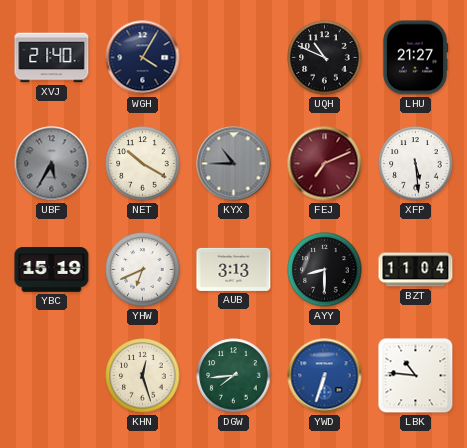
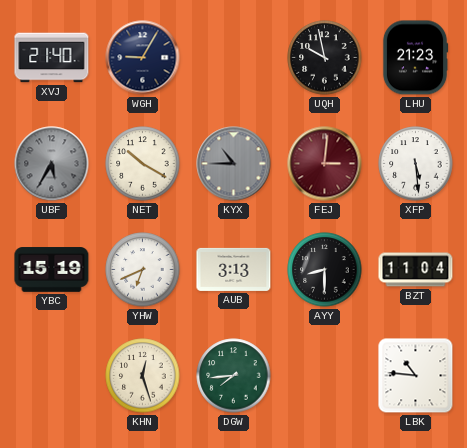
WGH: 4:05 -> 9:05 (143, 58)
UQH: 10:49 -> 9:58 (325, 58)
LHU: 21:27 -> 21:23 (415, 58)
FEJ: 7:11 -> 3:01 (325, 164)
YWD: 6:33 -> none (325, 376)
